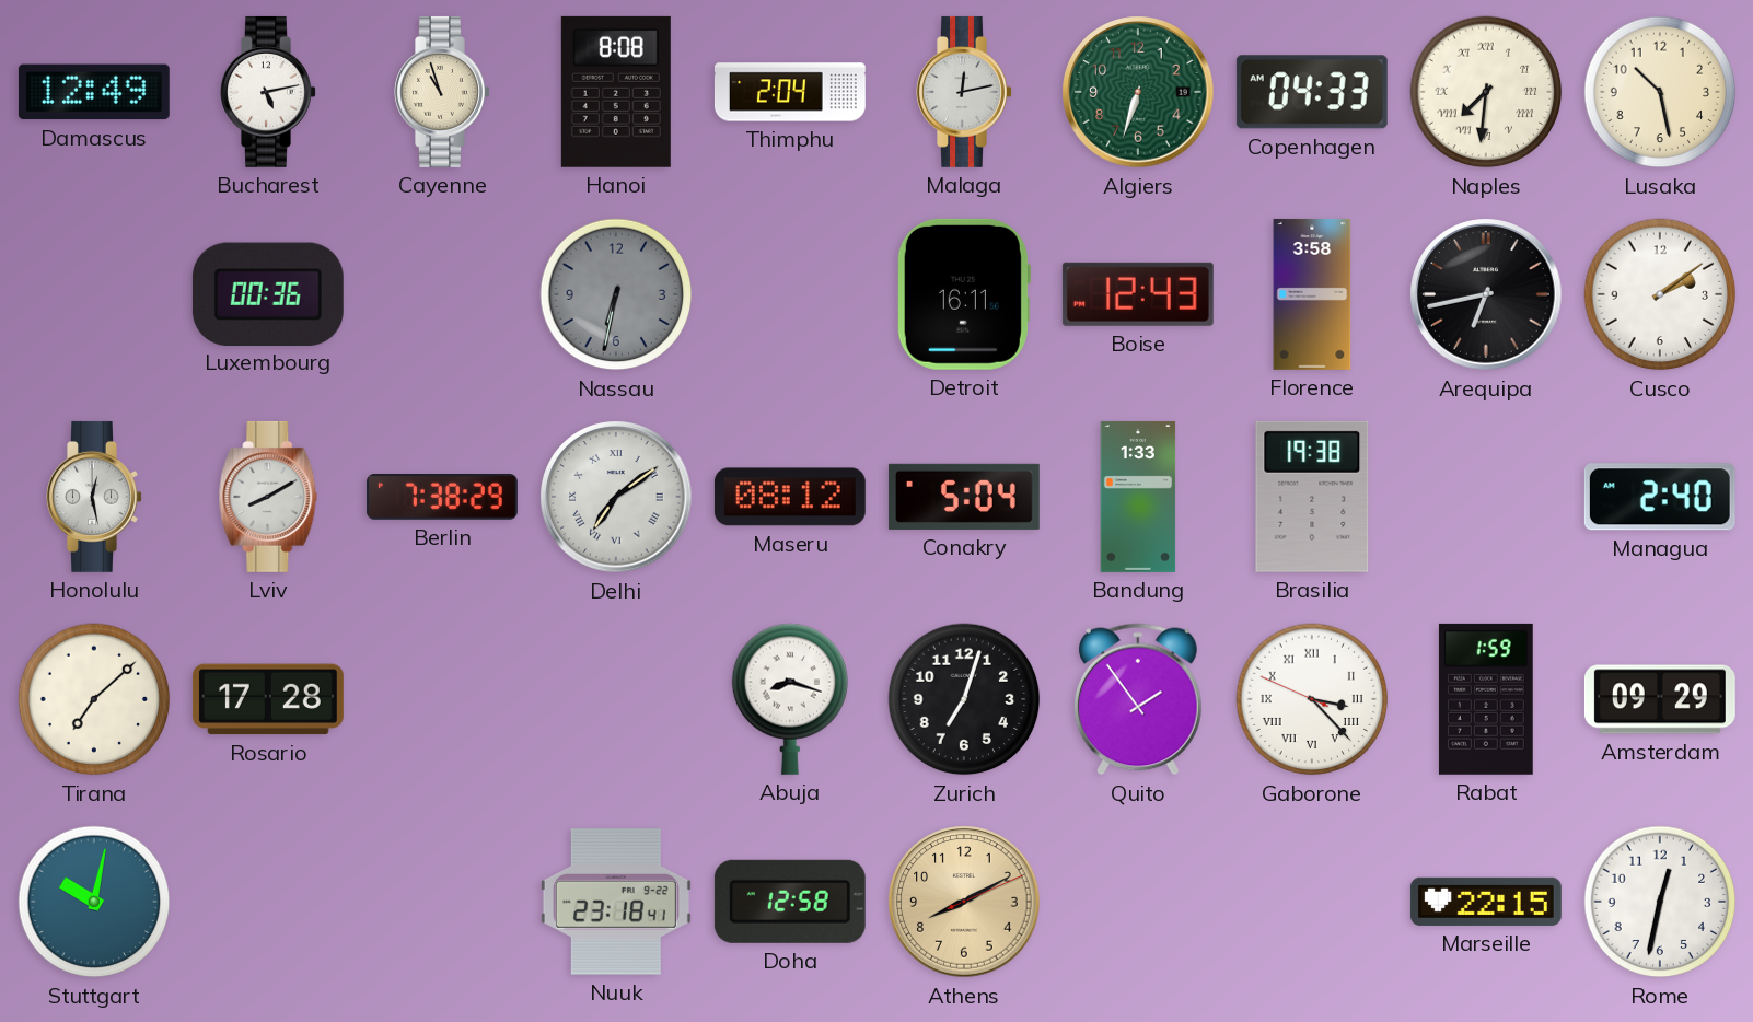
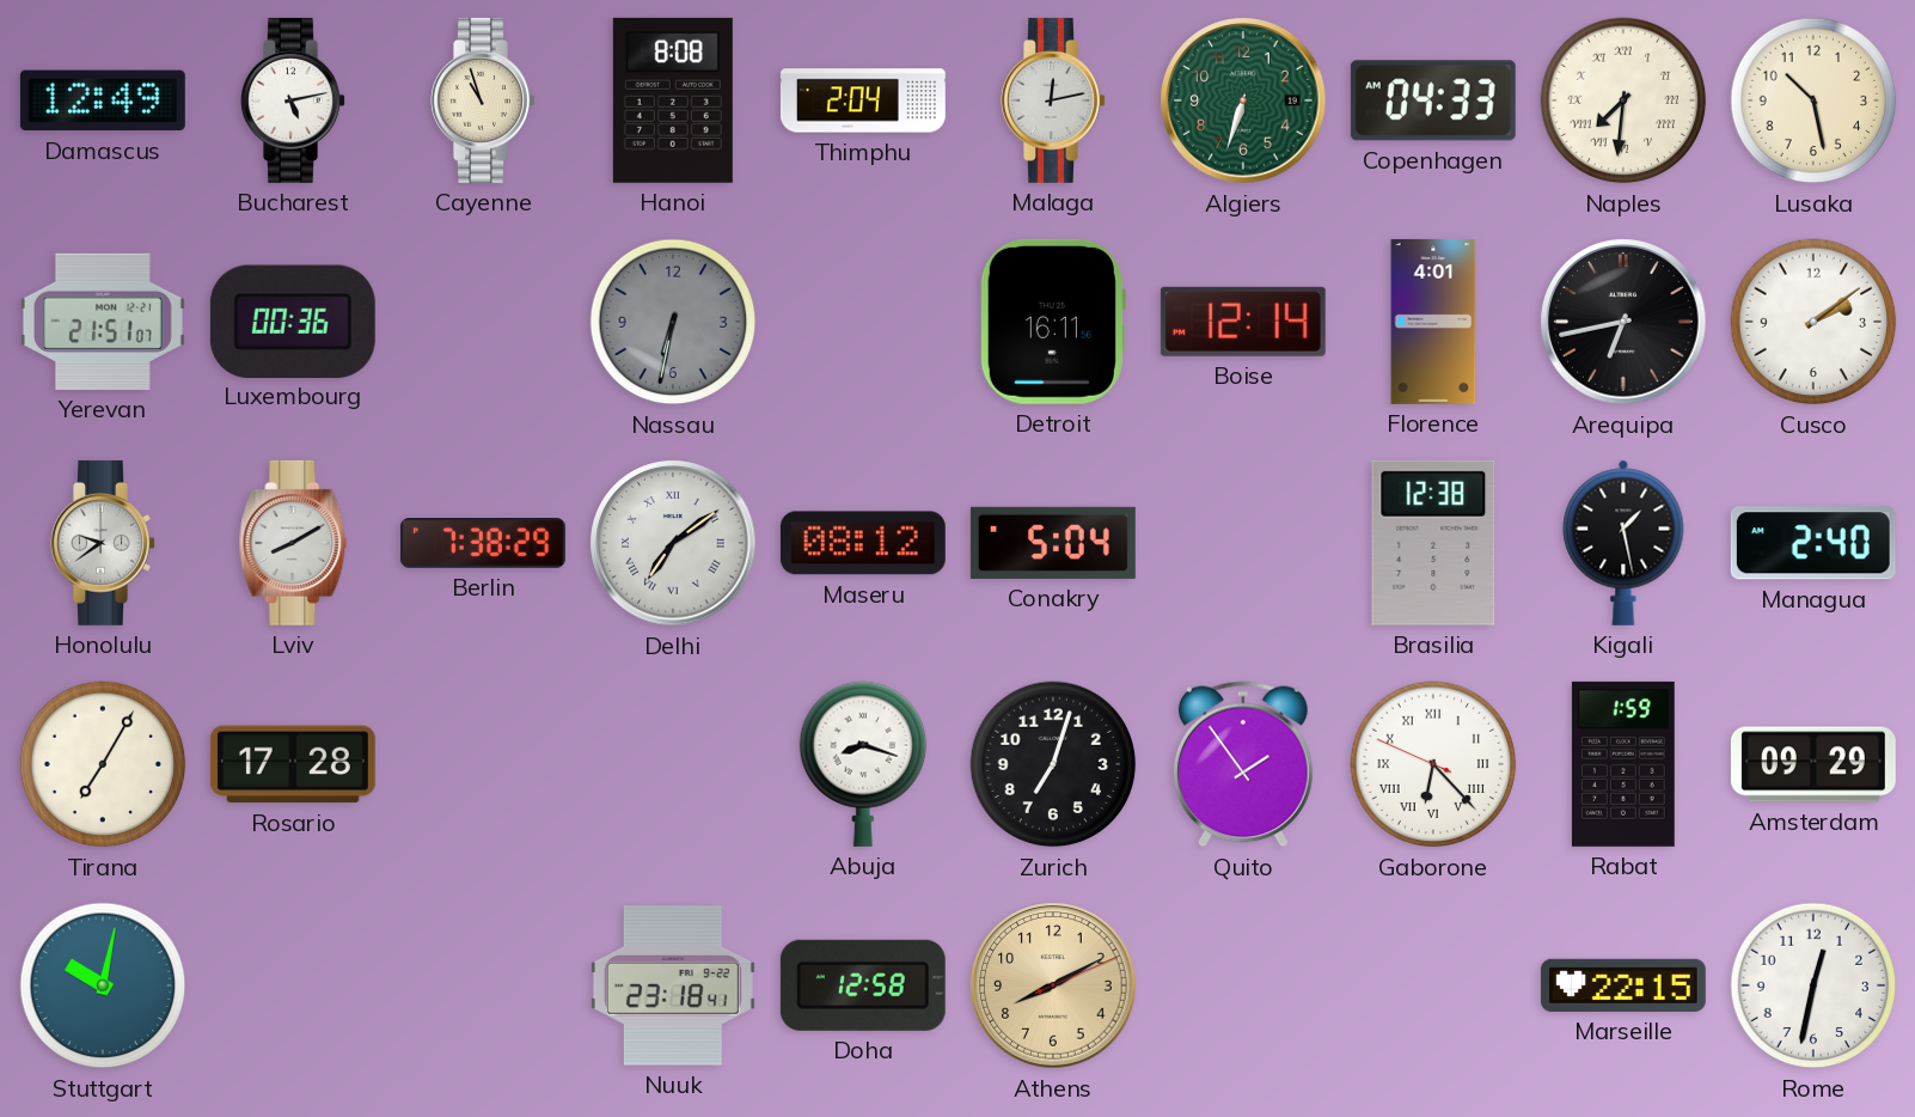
Yerevan: none -> 21:51 (103, 322)
Boise: 12:43 -> 12:14 (1243, 322)
Florence: 3:58 -> 4:01 (1433, 322)
Honolulu: 12:28 -> 9:39 (103, 543)
Bandung: 1:33 -> none (1138, 497)
Brasilia: 19:38 -> 12:38 (1433, 543)
Kigali: none -> 1:28 (1623, 543)
Tirana: 7:08 -> 7:05 (103, 764)
Gaborone: 3:22 -> 6:22 (1433, 764)
